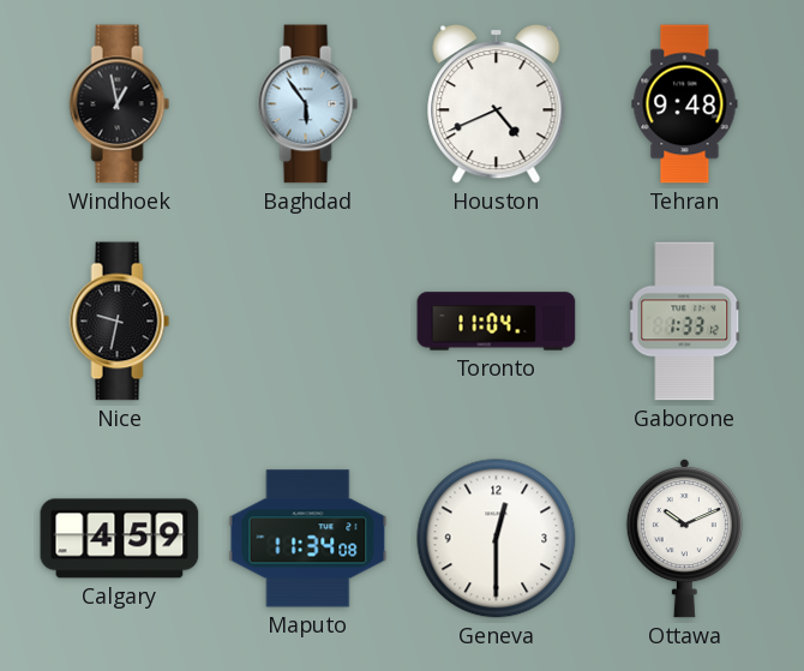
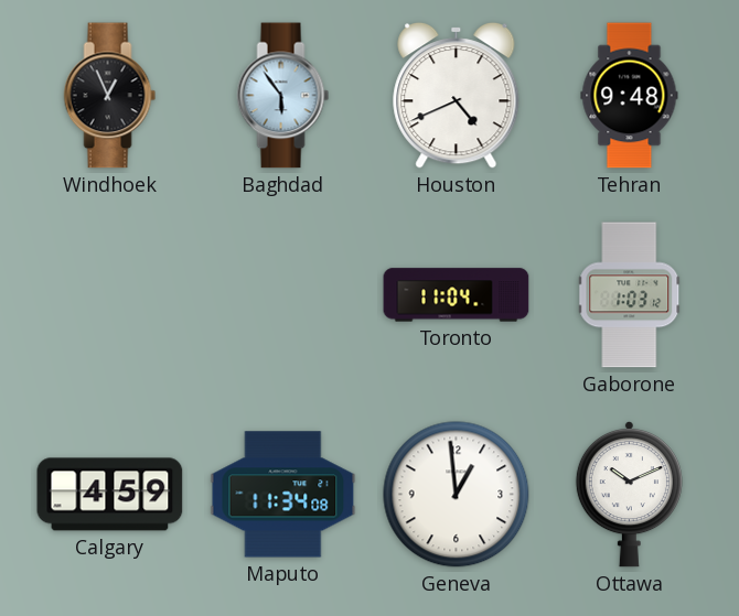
Windhoek: 12:58 -> 12:56 (110, 96)
Nice: 9:32 -> none (120, 322)
Gaborone: 1:33 -> 1:03 (630, 295)
Geneva: 12:30 -> 12:59 (457, 495)
